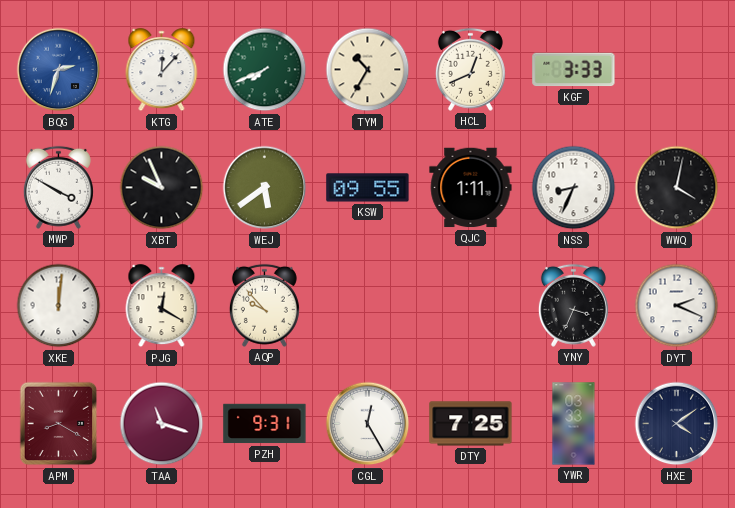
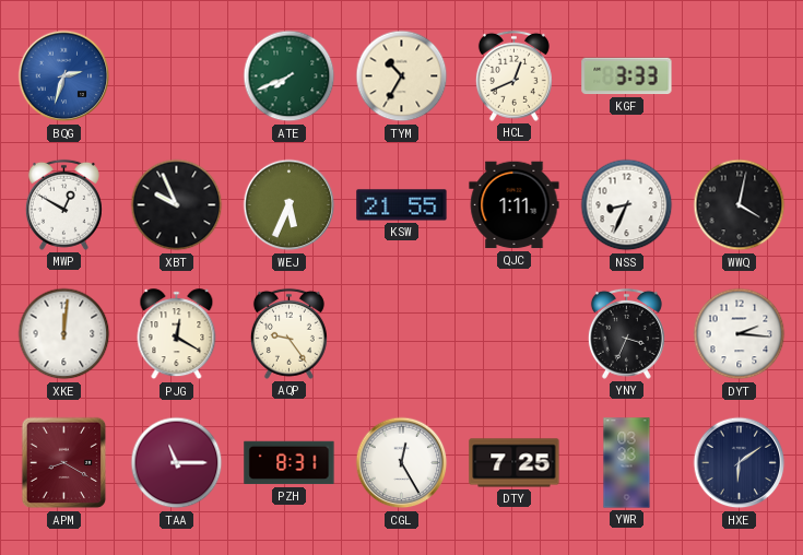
KTG: 12:07 -> none (162, 70)
MWP: 3:50 -> 12:50 (63, 204)
WEJ: 5:39 -> 5:34 (290, 205)
KSW: 09:55 -> 21:55 (402, 205)
AQP: 9:53 -> 9:24 (288, 333)
DYT: 2:19 -> 2:16 (740, 334)
TAA: 11:18 -> 11:15 (177, 463)
PZH: 9:31 -> 8:31 (290, 463)
HXE: 4:09 -> 6:09 (740, 463)
